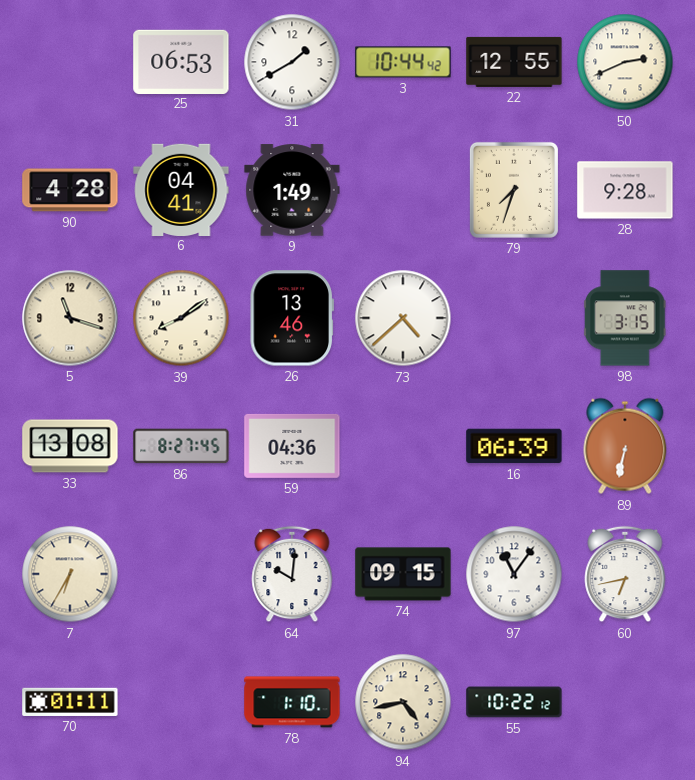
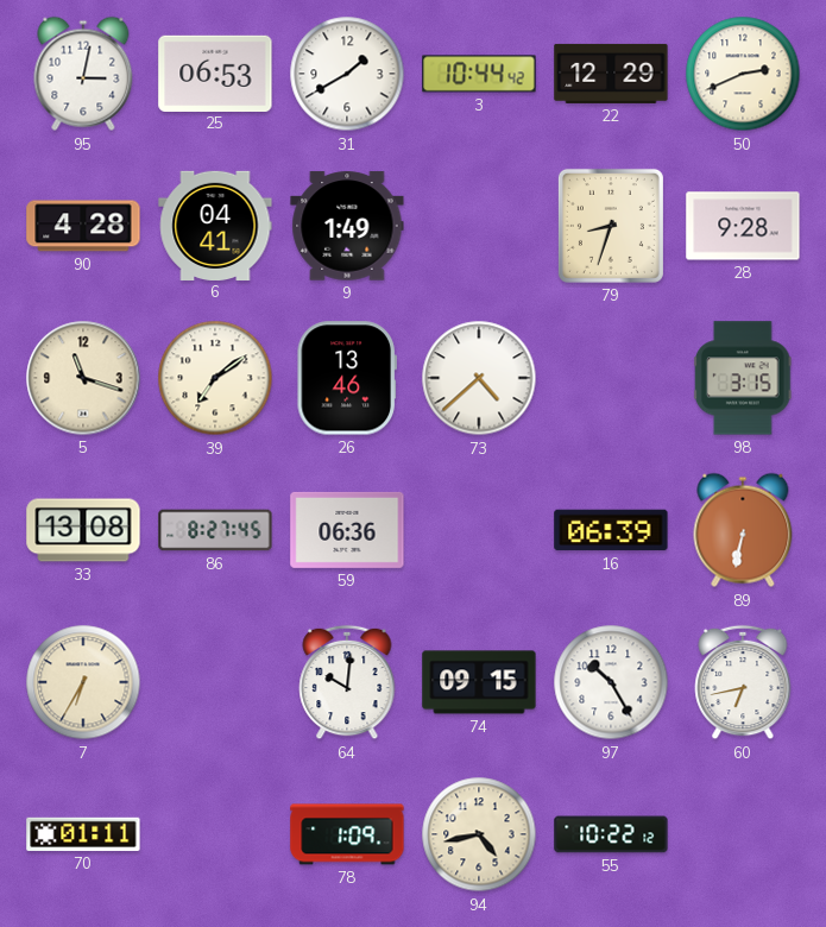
95: none -> 3:02 (83, 74)
22: 12:55 -> 12:29 (611, 74)
79: 7:33 -> 8:33 (611, 226)
39: 8:09 -> 7:09 (215, 378)
59: 04:36 -> 06:36 (347, 530)
97: 11:06 -> 10:25 (611, 682)
78: 1:10 -> 1:09 (347, 834)
